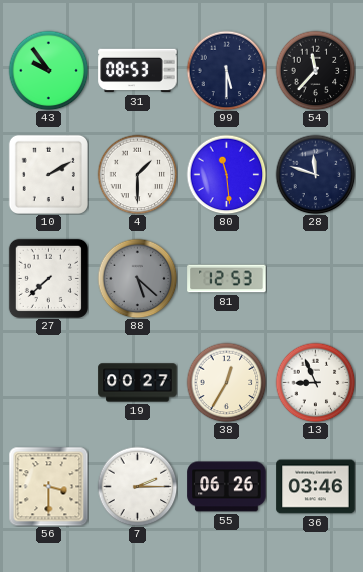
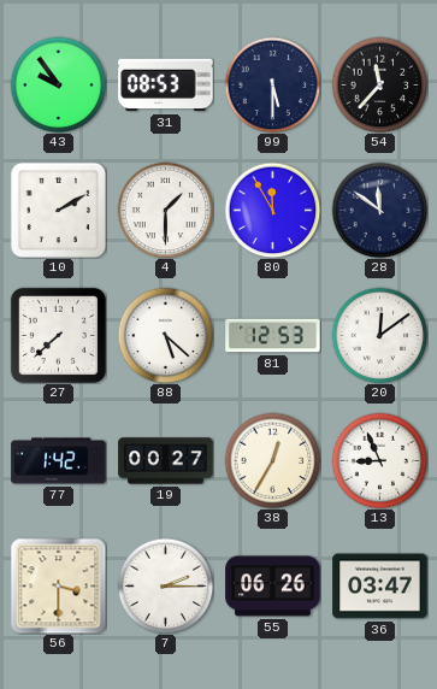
80: 11:29 -> 11:55 (272, 210)
28: 11:48 -> 11:51 (379, 210)
88 dial: grey -> white (165, 335)
20: none -> 12:09 (379, 335)
77: none -> 1:42 (59, 461)
36: 03:46 -> 03:47 (380, 587)
